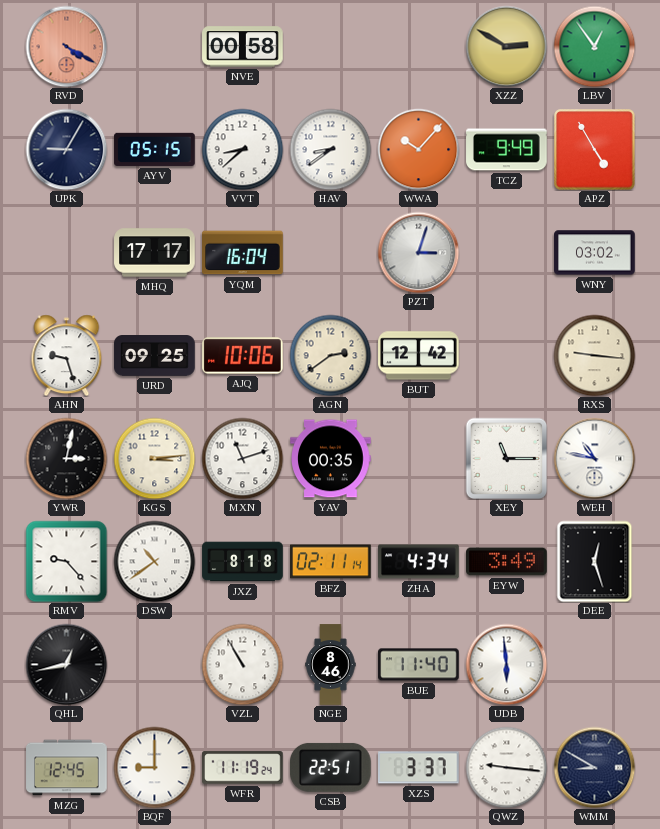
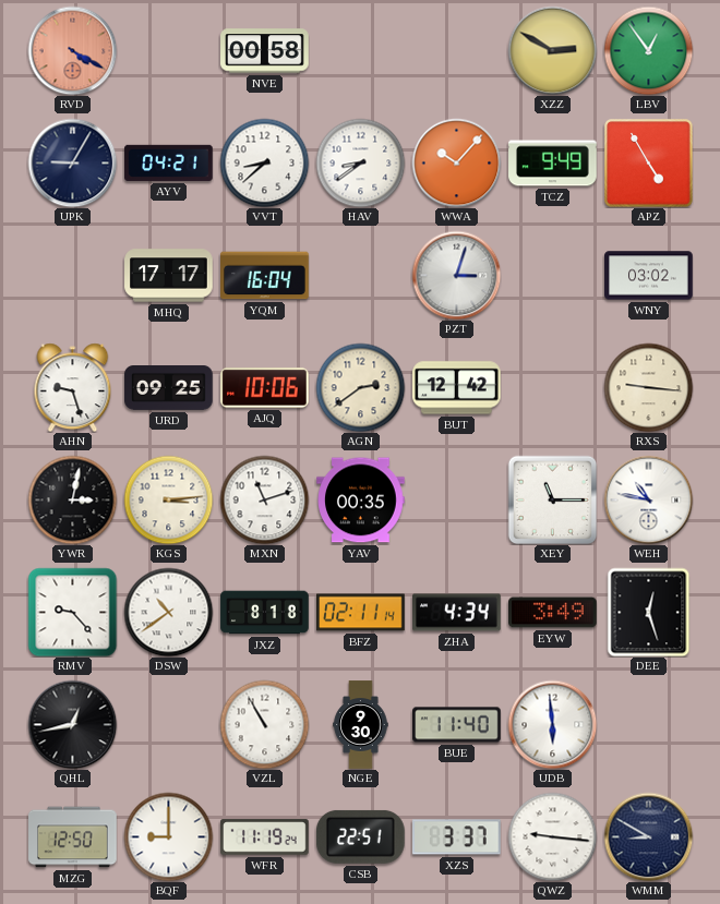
AYV: 05:15 -> 04:21 (169, 162)
NGE: 8:46 -> 9:30 (361, 725)
MZG: 12:45 -> 12:50 (73, 837)
